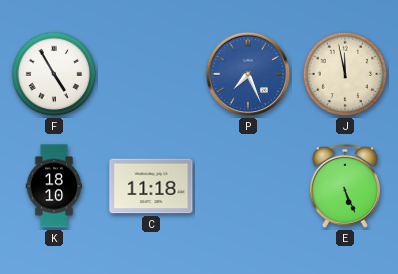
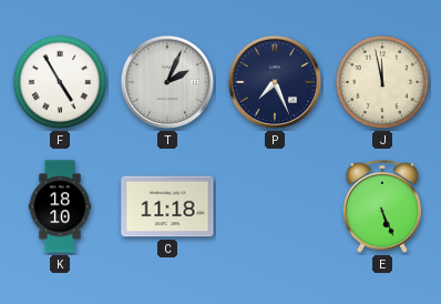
T: none -> 2:04 (167, 82)
P dial: blue -> navy (275, 82)
